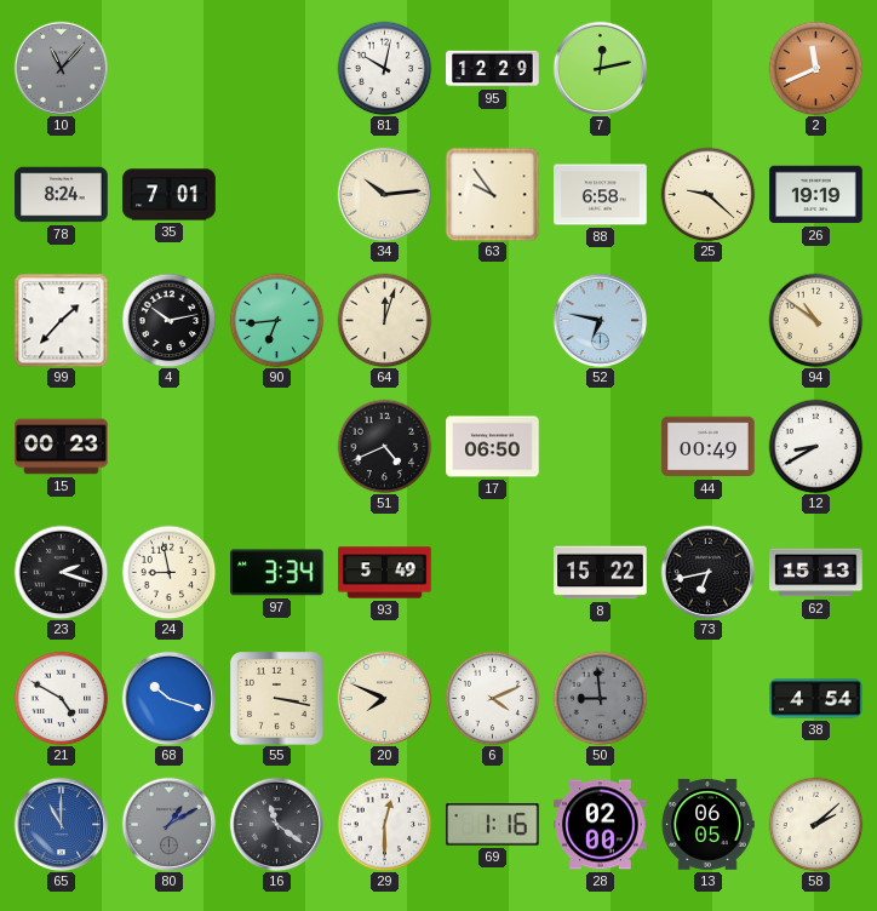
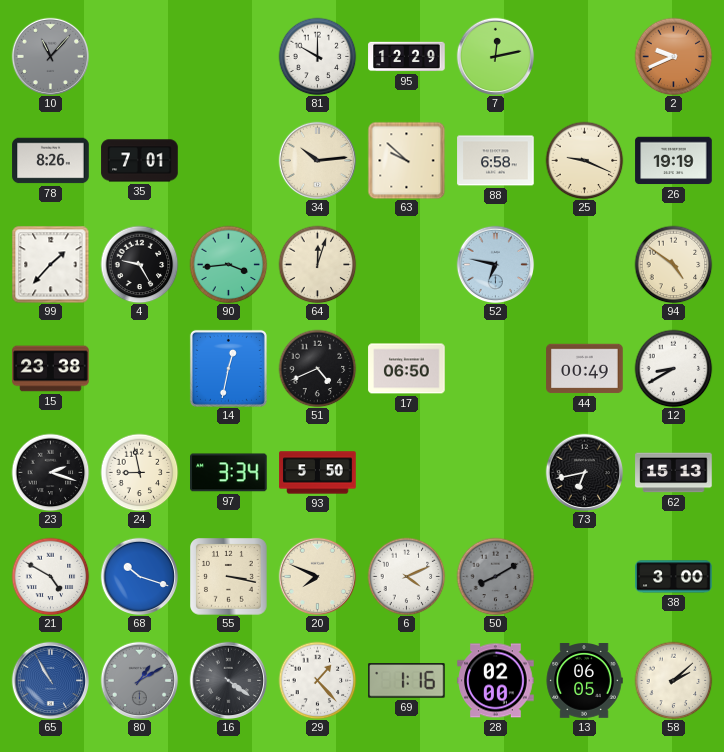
81: 10:02 -> 10:00 (317, 56)
2: 11:41 -> 9:41 (673, 56)
78: 8:24 -> 8:26 (51, 161)
63: 9:54 -> 9:52 (406, 160)
25: 9:22 -> 9:19 (584, 160)
4: 10:13 -> 9:25 (139, 264)
90: 6:44 -> 3:44 (228, 264)
94: 10:51 -> 4:51 (673, 264)
15: 00:23 -> 23:38 (51, 369)
14: none -> 12:32 (228, 368)
93: 5:49 -> 5:50 (318, 473)
8: 15:22 -> none (601, 573)
50: 8:59 -> 8:10 (495, 576)
38: 4:54 -> 3:00 (674, 577)
65: 11:00 -> 10:55 (50, 680)
16: 11:21 -> 4:21 (228, 680)
29: 12:30 -> 1:23 (317, 680)
